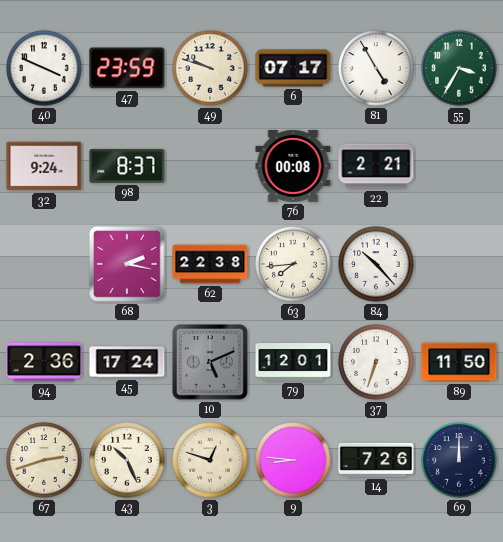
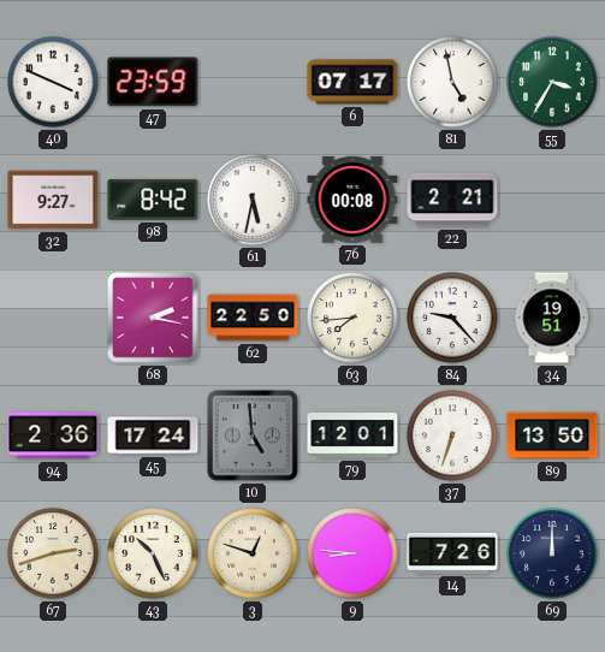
49: 9:48 -> none (210, 68)
81: 4:55 -> 4:58 (452, 82)
32: 9:24 -> 9:27 (53, 200)
98: 8:37 -> 8:42 (153, 200)
61: none -> 5:32 (253, 200)
62: 22:38 -> 22:50 (253, 318)
84: 10:23 -> 9:23 (452, 318)
34: none -> 19:51 (552, 318)
10: 5:11 -> 4:59 (253, 435)
89: 11:50 -> 13:50 (552, 435)
